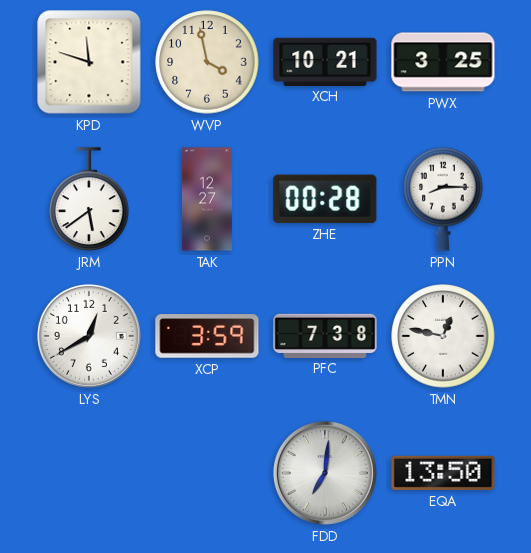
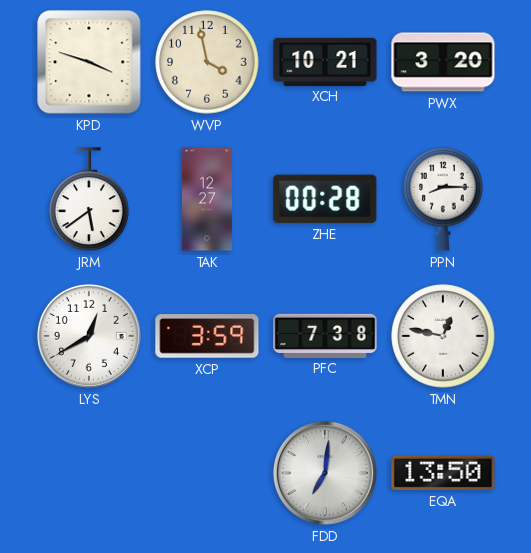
KPD: 11:48 -> 3:48 (89, 62)
PWX: 3:25 -> 3:20 (443, 62)
